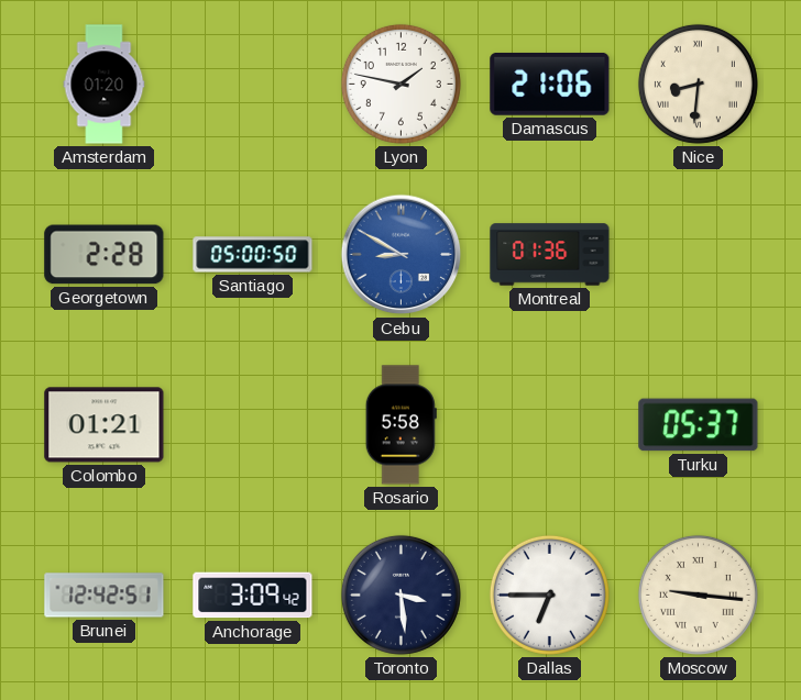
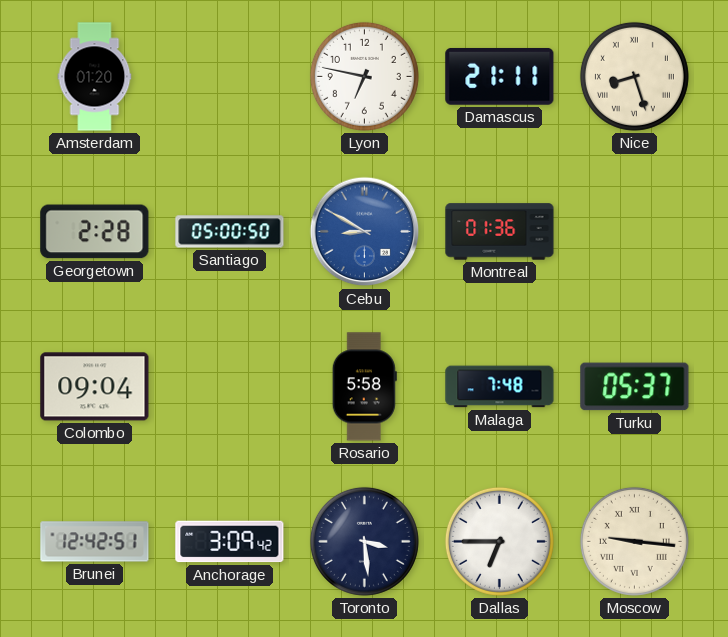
Lyon: 1:47 -> 6:47 (364, 76)
Damascus: 21:06 -> 21:11 (500, 76)
Nice: 8:31 -> 8:27 (634, 76)
Colombo: 01:21 -> 09:04 (95, 387)
Malaga: none -> 7:48 (500, 387)
